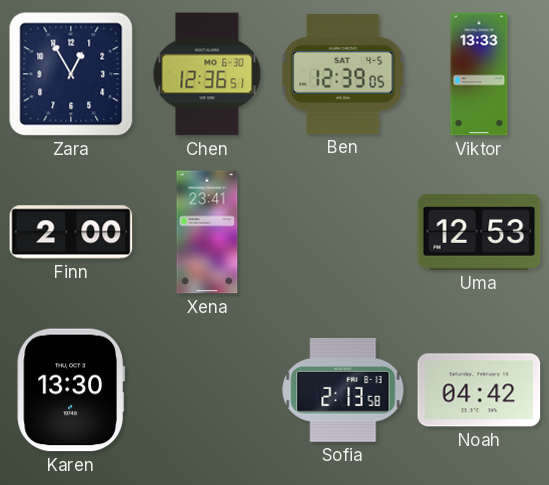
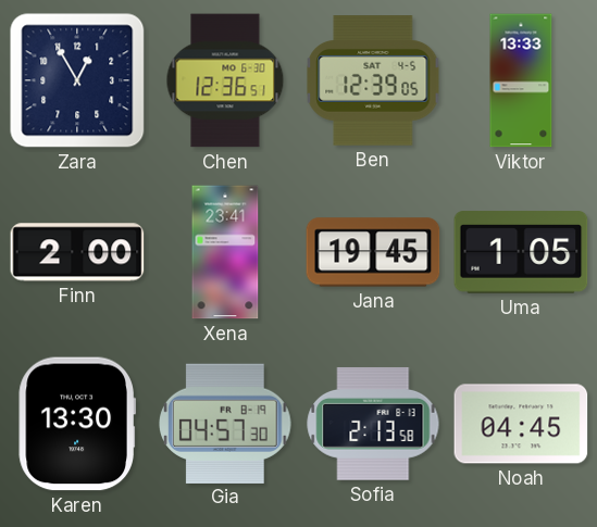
Jana: none -> 19:45 (373, 252)
Uma: 12:53 -> 1:05 (521, 252)
Gia: none -> 04:57 (226, 423)
Noah: 04:42 -> 04:45 (521, 424)
